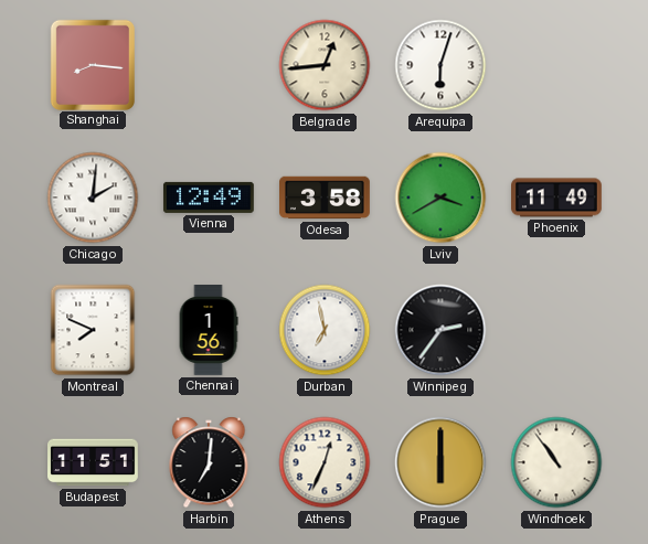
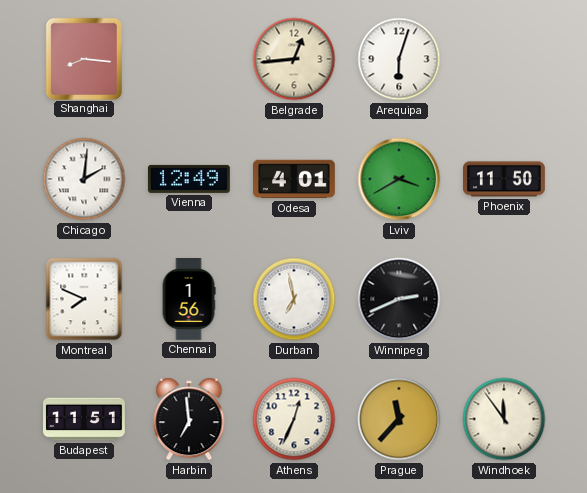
Odesa: 3:58 -> 4:01 (295, 179)
Phoenix: 11:49 -> 11:50 (505, 179)
Winnipeg: 2:36 -> 2:41 (399, 299)
Harbin: 7:01 -> 6:59 (189, 419)
Prague: 6:00 -> 11:37 (399, 419)
Windhoek: 10:54 -> 11:54 (504, 419)
